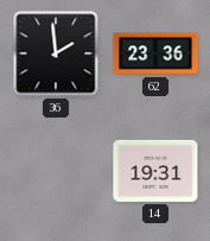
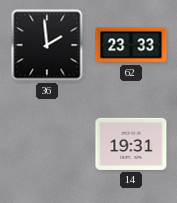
62: 23:36 -> 23:33 (131, 45)
